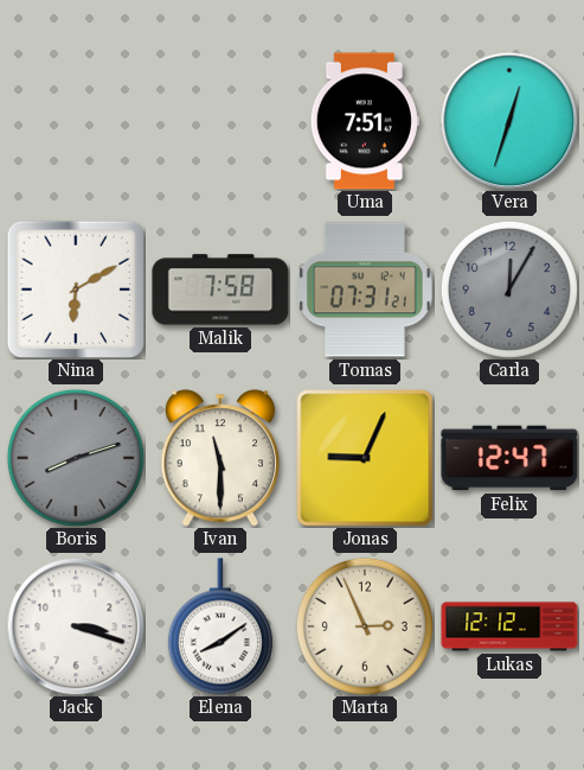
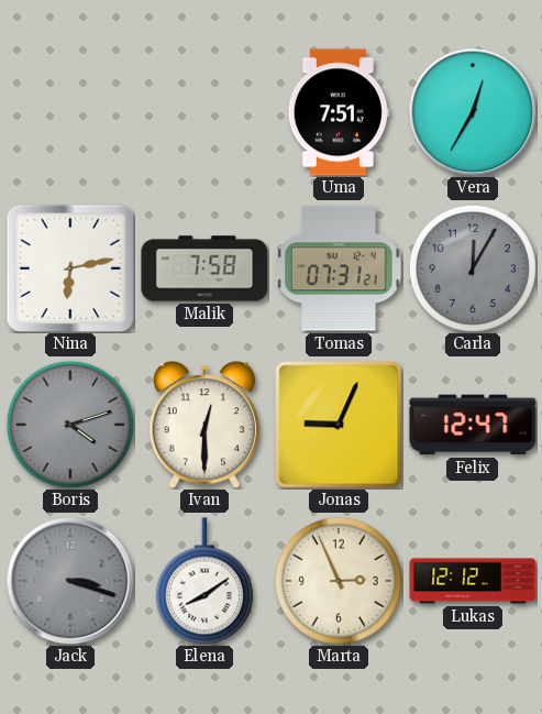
Vera: 12:33 -> 12:35 (473, 112)
Nina: 6:10 -> 6:13 (69, 267)
Boris: 8:12 -> 4:12 (70, 425)
Ivan: 11:30 -> 12:30 (203, 425)
Jack dial: white -> grey (70, 581)
